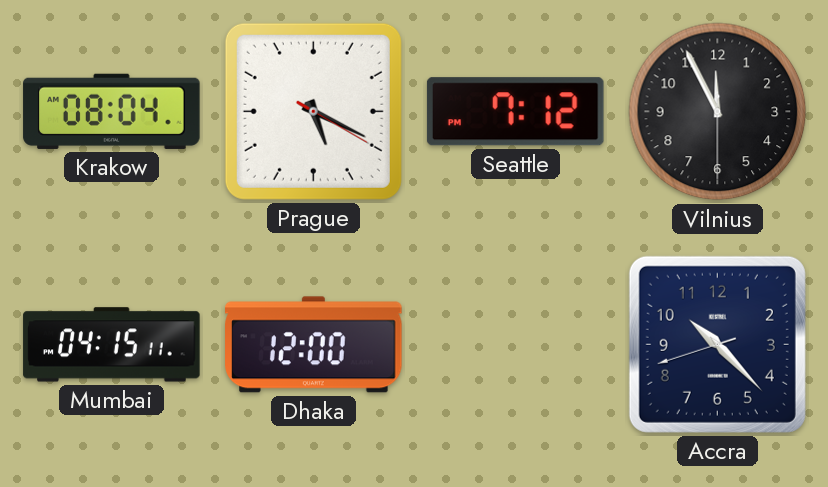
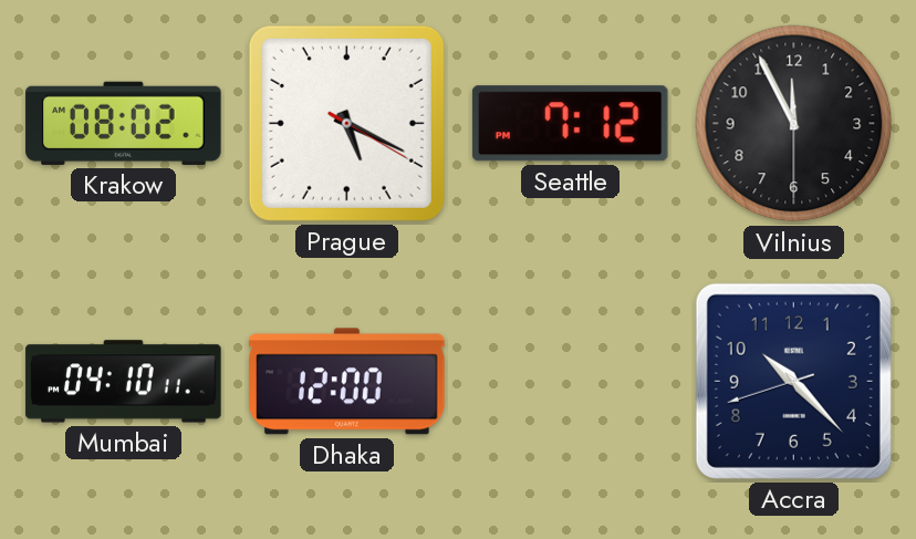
Krakow: 08:04 -> 08:02 (124, 123)
Mumbai: 04:15 -> 04:10 (124, 382)
